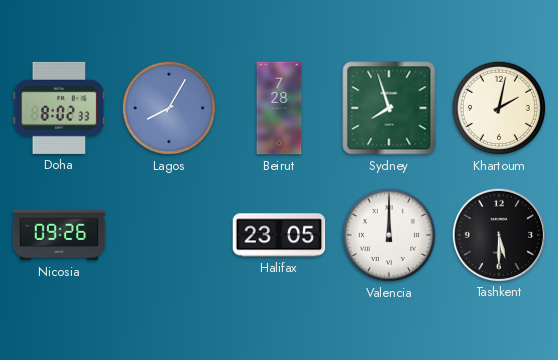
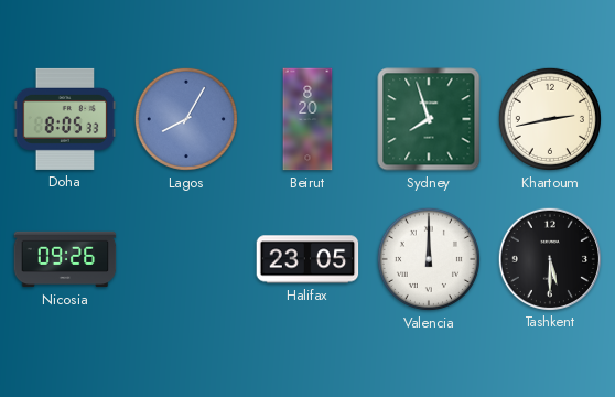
Doha: 8:02 -> 8:05 (65, 119)
Beirut: 7:28 -> 8:20 (307, 119)
Khartoum: 2:02 -> 2:43 (550, 119)
